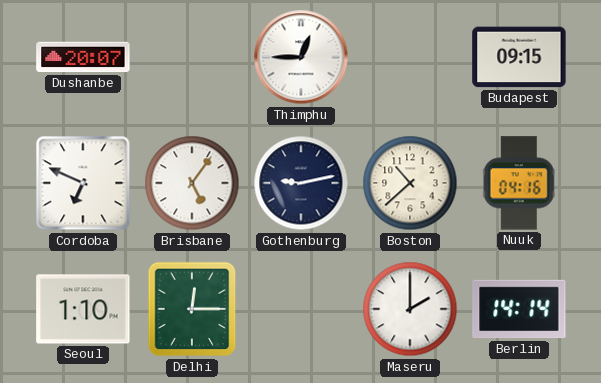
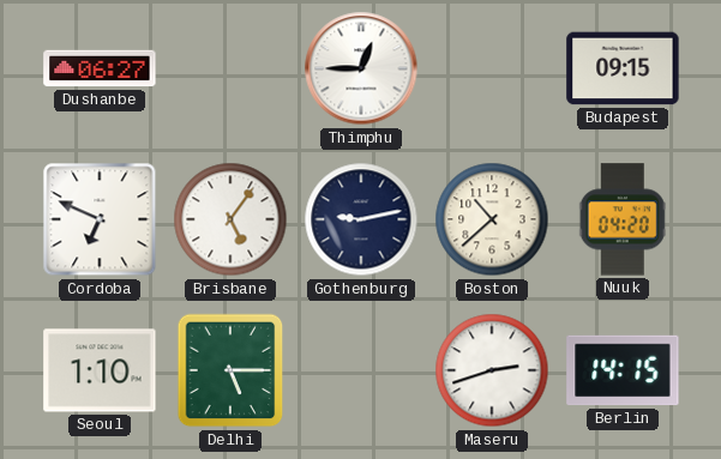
Dushanbe: 20:07 -> 06:27 (100, 68)
Nuuk: 04:16 -> 04:20 (623, 219)
Delhi: 12:15 -> 5:15 (230, 370)
Maseru: 2:00 -> 2:42 (492, 370)
Berlin: 14:14 -> 14:15 (623, 370)
